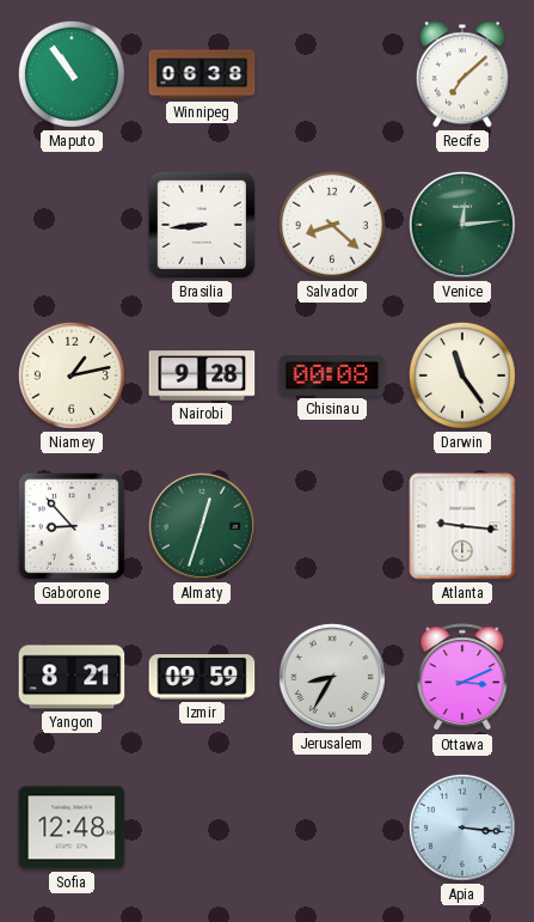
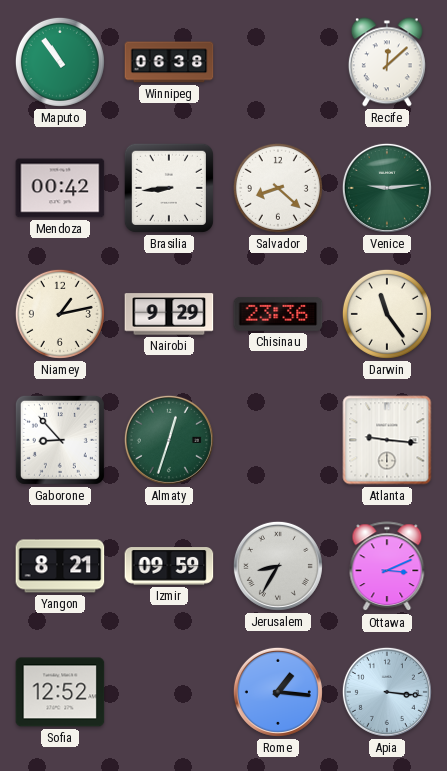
Recife: 7:08 -> 12:08 (387, 62)
Mendoza: none -> 00:42 (60, 188)
Venice: 12:14 -> 9:14 (387, 188)
Nairobi: 9:28 -> 9:29 (169, 314)
Chisinau: 00:08 -> 23:36 (278, 314)
Sofia: 12:48 -> 12:52 (60, 692)
Rome: none -> 1:16 (278, 692)
